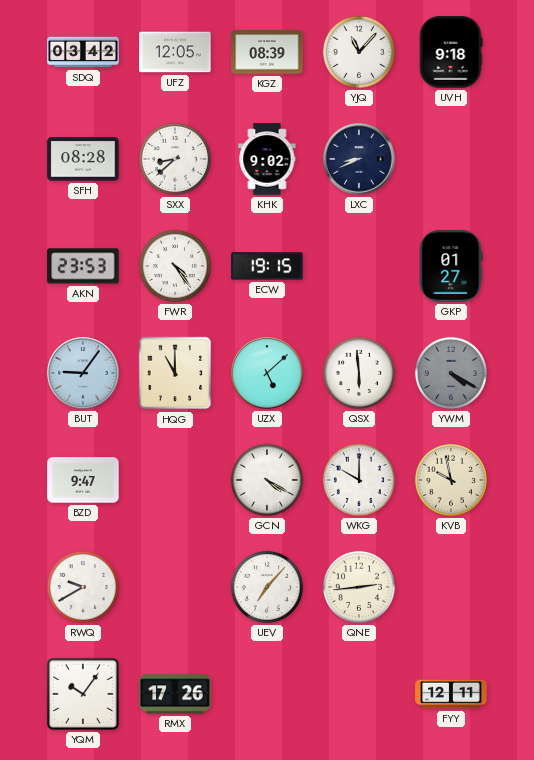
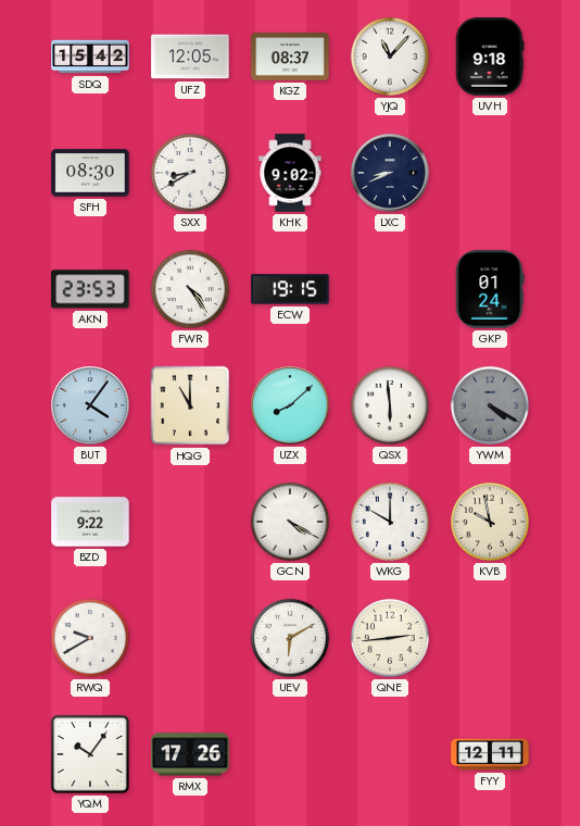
SDQ: 03:42 -> 15:42 (90, 57)
KGZ: 08:39 -> 08:37 (290, 57)
SFH: 08:28 -> 08:30 (90, 173)
SXX: 8:38 -> 8:40 (190, 173)
GKP: 01:27 -> 01:24 (490, 289)
BUT: 9:06 -> 4:06 (90, 405)
UZX: 5:08 -> 8:08 (290, 405)
BZD: 9:47 -> 9:22 (90, 522)
UEV: 7:07 -> 6:10 (290, 638)
